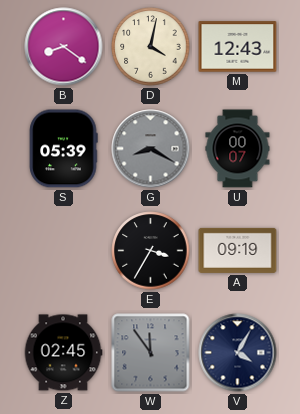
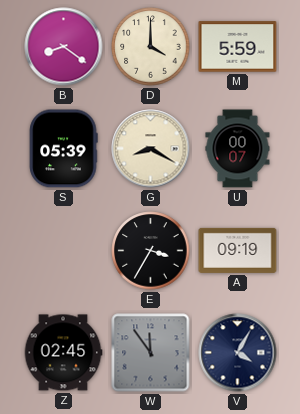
D: 4:02 -> 4:00 (151, 47)
M: 12:43 -> 5:59 (238, 47)
G dial: grey -> cream (151, 149)
